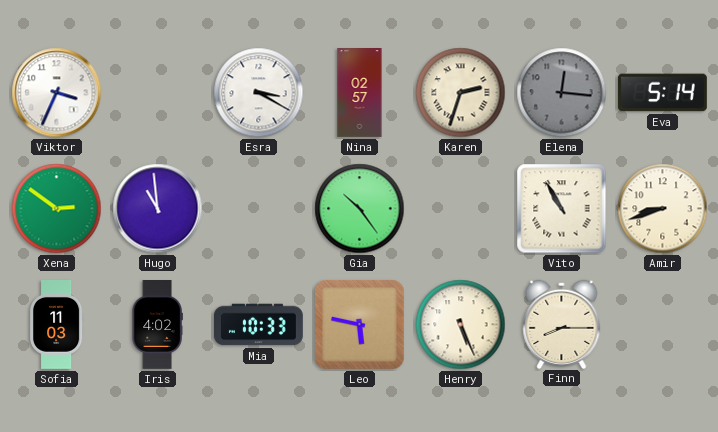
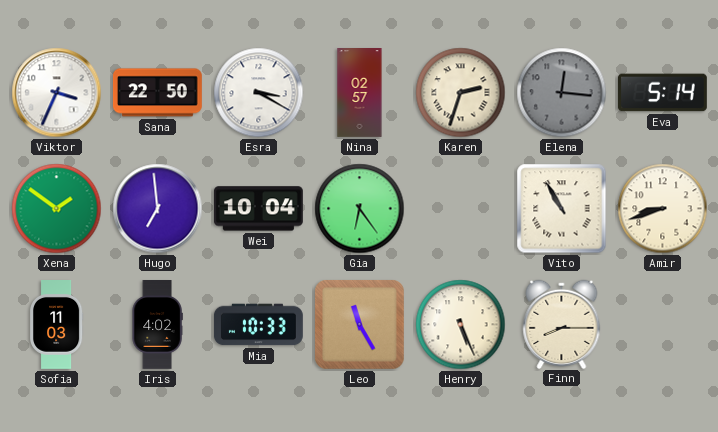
Sana: none -> 22:50 (157, 93)
Xena: 2:51 -> 1:51 (57, 209)
Hugo: 10:59 -> 6:59 (158, 209)
Wei: none -> 10:04 (258, 209)
Gia: 10:24 -> 6:24 (360, 209)
Leo: 5:47 -> 11:25 (360, 325)
